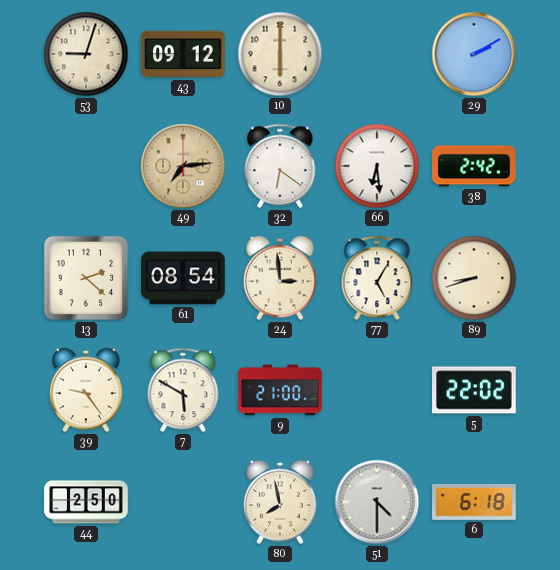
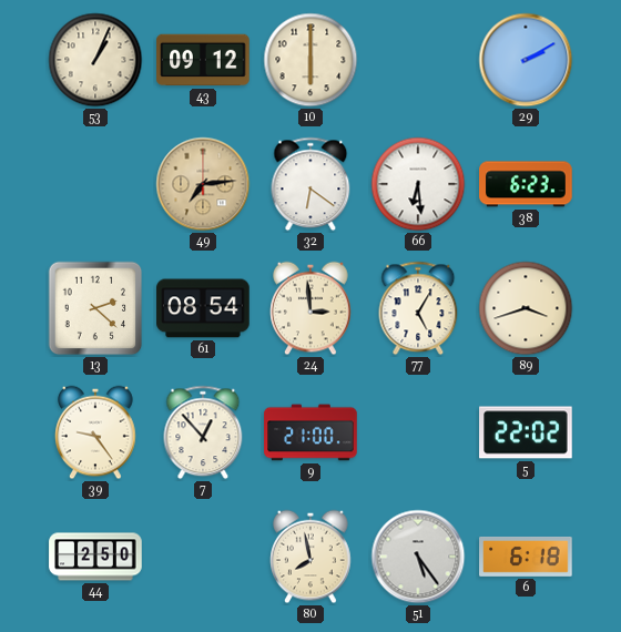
53: 9:03 -> 1:04 (95, 60)
38: 2:42 -> 6:23 (526, 184)
89: 8:42 -> 3:42 (526, 308)
7: 5:50 -> 12:53 (203, 432)
51: 4:30 -> 5:24 (418, 557)
